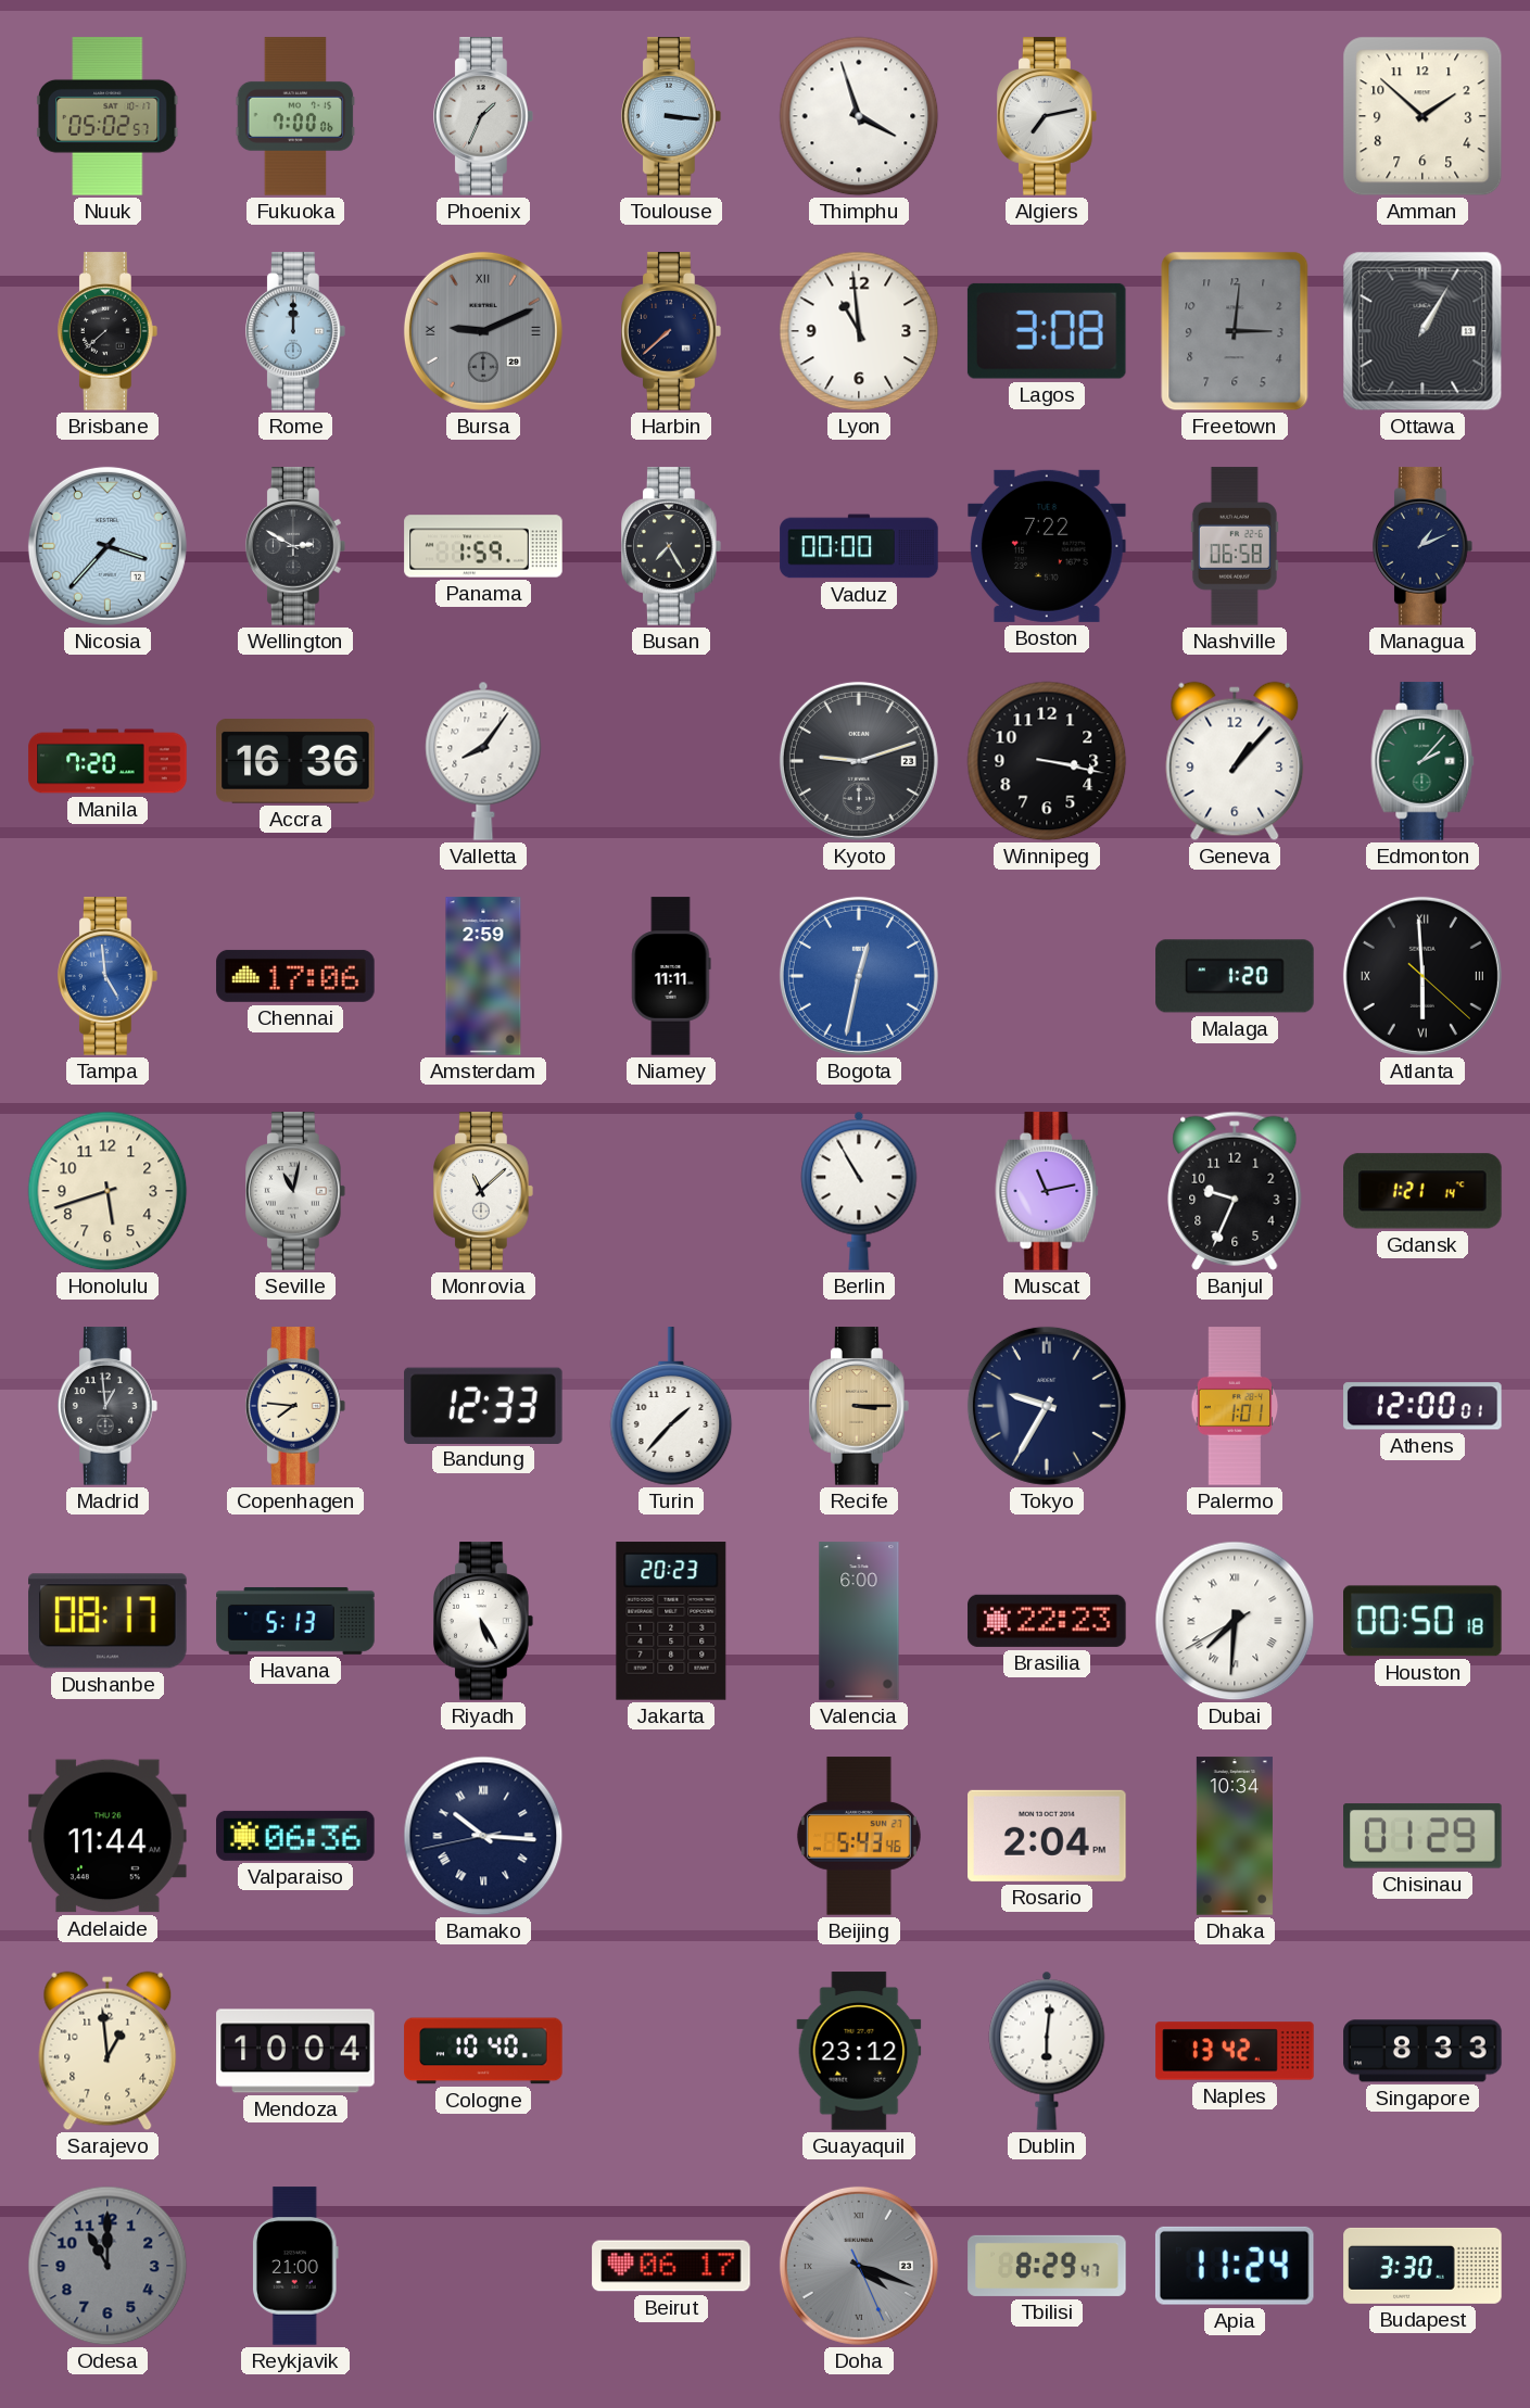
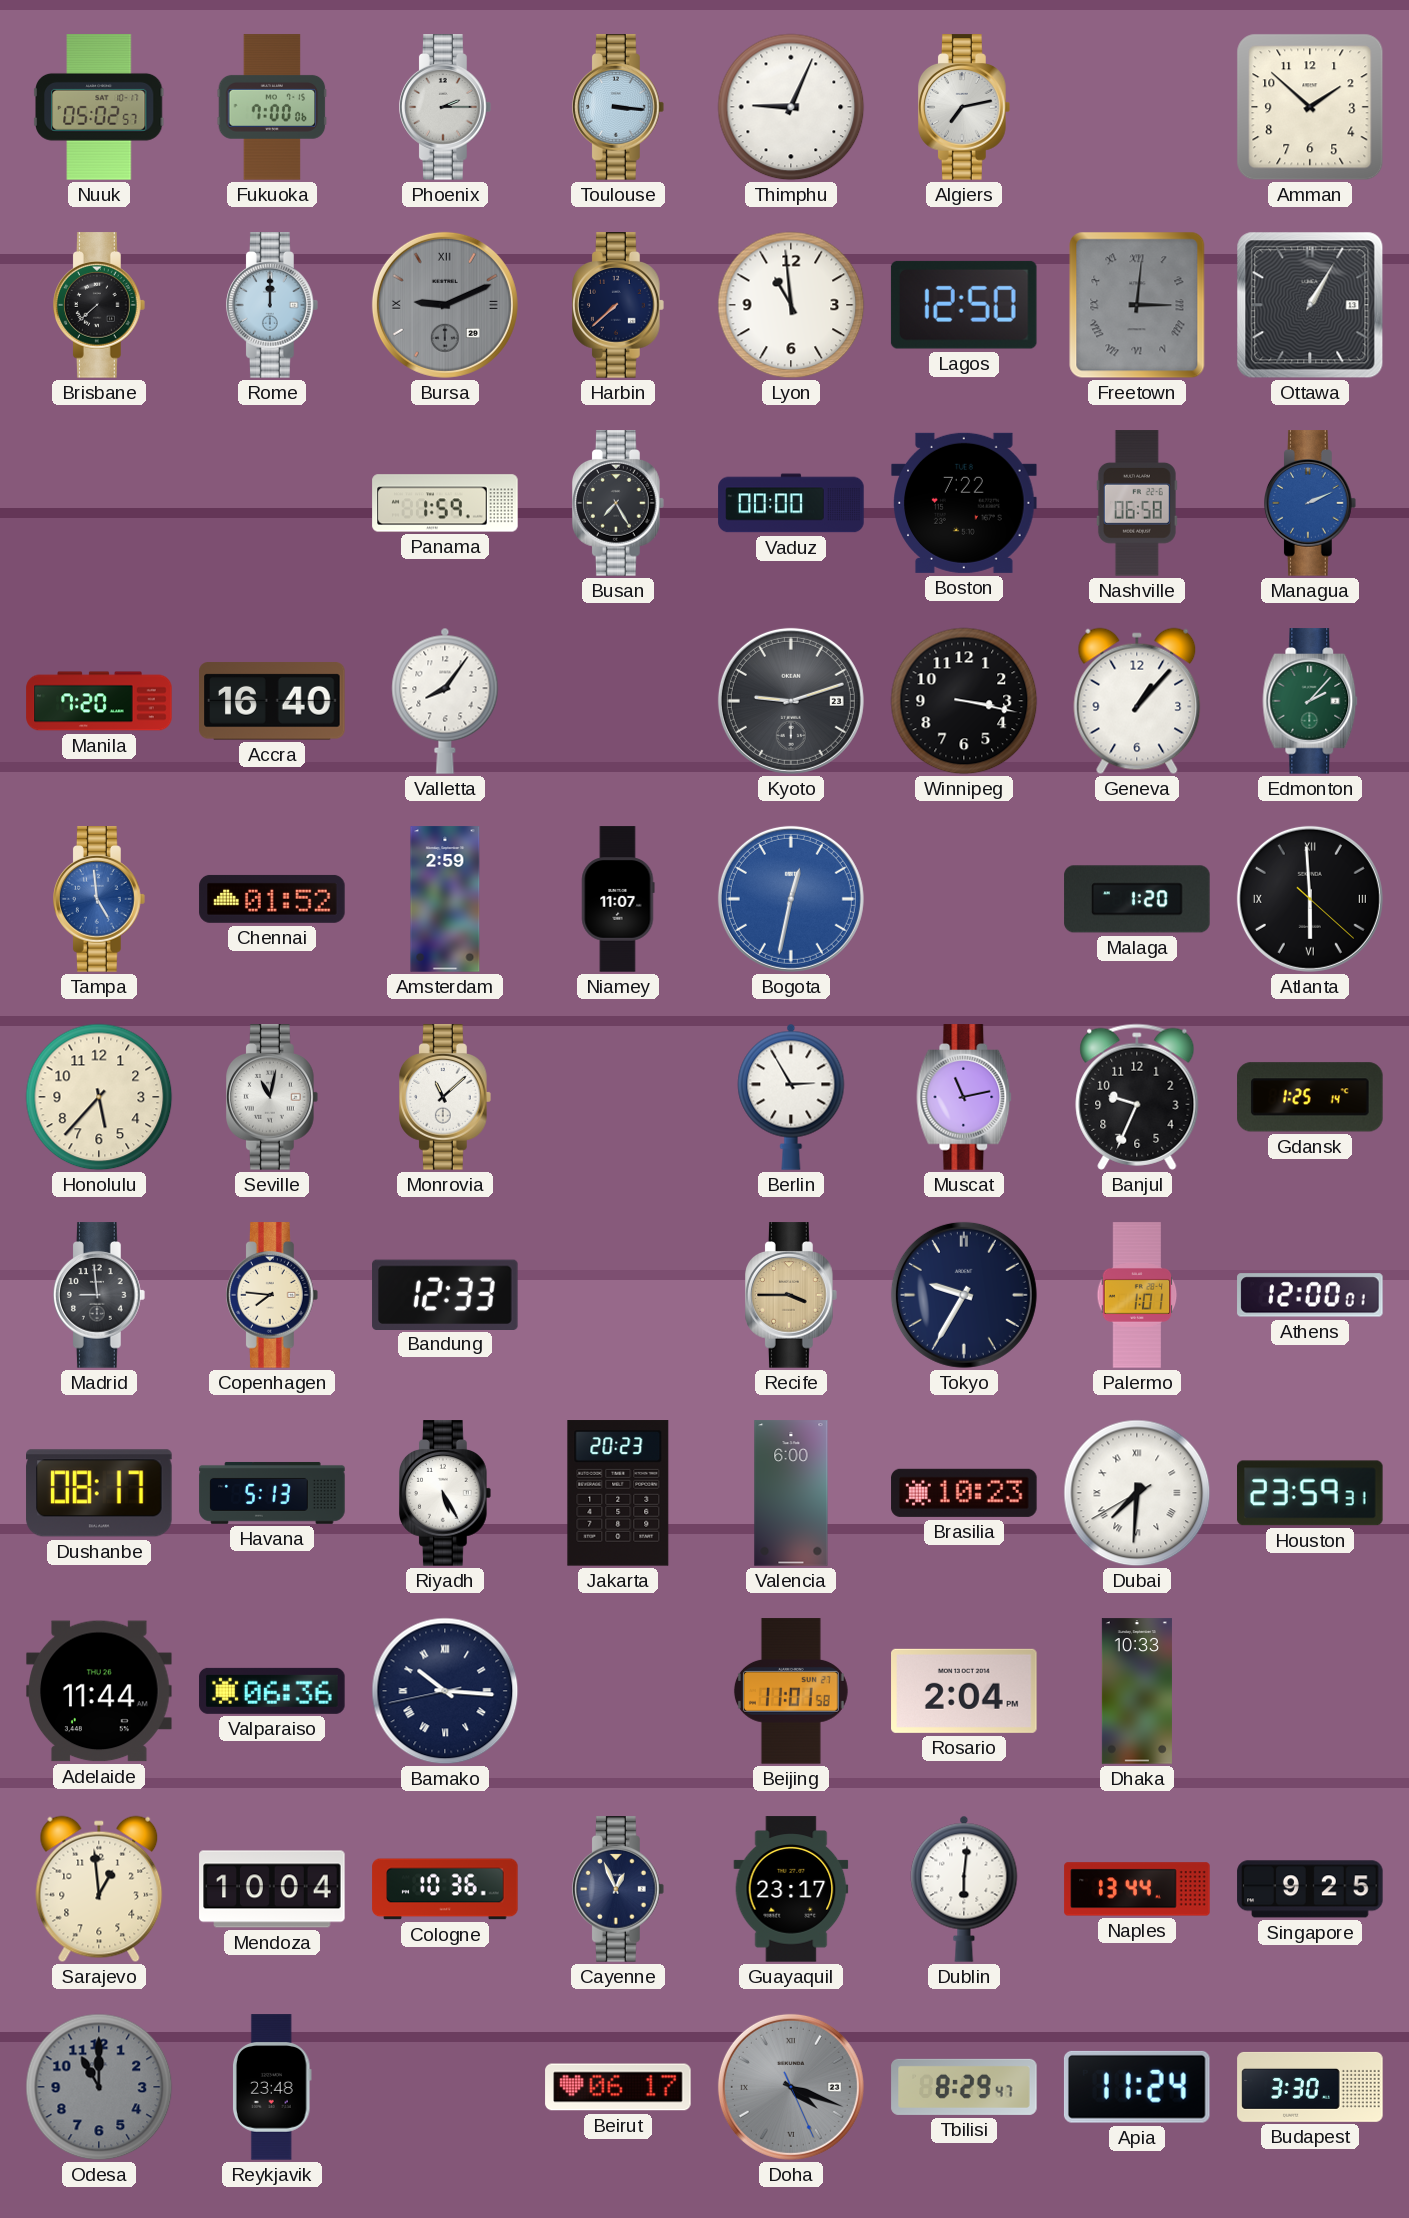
Phoenix: 1:34 -> 2:15 (446, 107)
Thimphu: 3:57 -> 9:04 (791, 107)
Lagos: 3:08 -> 12:50 (964, 305)
Freetown numerals: Arabic -> Roman (1137, 305)
Nicosia: 3:37 -> none (108, 546)
Wellington: 2:50 -> none (296, 546)
Managua: 1:11 -> 2:11 (1311, 503)
Managua dial: navy -> blue (1311, 503)
Accra: 16:36 -> 16:40 (272, 701)
Chennai: 17:06 -> 01:52 (272, 899)
Niamey: 11:11 -> 11:07 (618, 899)
Honolulu: 5:42 -> 5:37 (99, 1097)
Berlin: 10:55 -> 2:55 (791, 1097)
Gdansk: 1:21 -> 1:25 (1310, 1097)
Madrid: 12:59 -> 8:59 (100, 1295)
Turin: 1:37 -> none (671, 1406)
Recife: 3:15 -> 3:45 (792, 1295)
Brasilia: 22:23 -> 10:23 (964, 1493)
Houston: 00:50 -> 23:59 (1311, 1493)
Beijing: 5:43 -> 11:01 (791, 1691)
Dhaka: 10:34 -> 10:33 (1137, 1691)
Chisinau: 01:29 -> none (1422, 1836)
Cologne: 10:40 -> 10:36 (445, 1889)
Cayenne: none -> 12:56 (619, 1889)
Guayaquil: 23:12 -> 23:17 (791, 1889)
Naples: 13:42 -> 13:44 (1137, 1889)
Singapore: 8:33 -> 9:25 (1310, 1889)
Reykjavik: 21:00 -> 23:48 (272, 2087)
